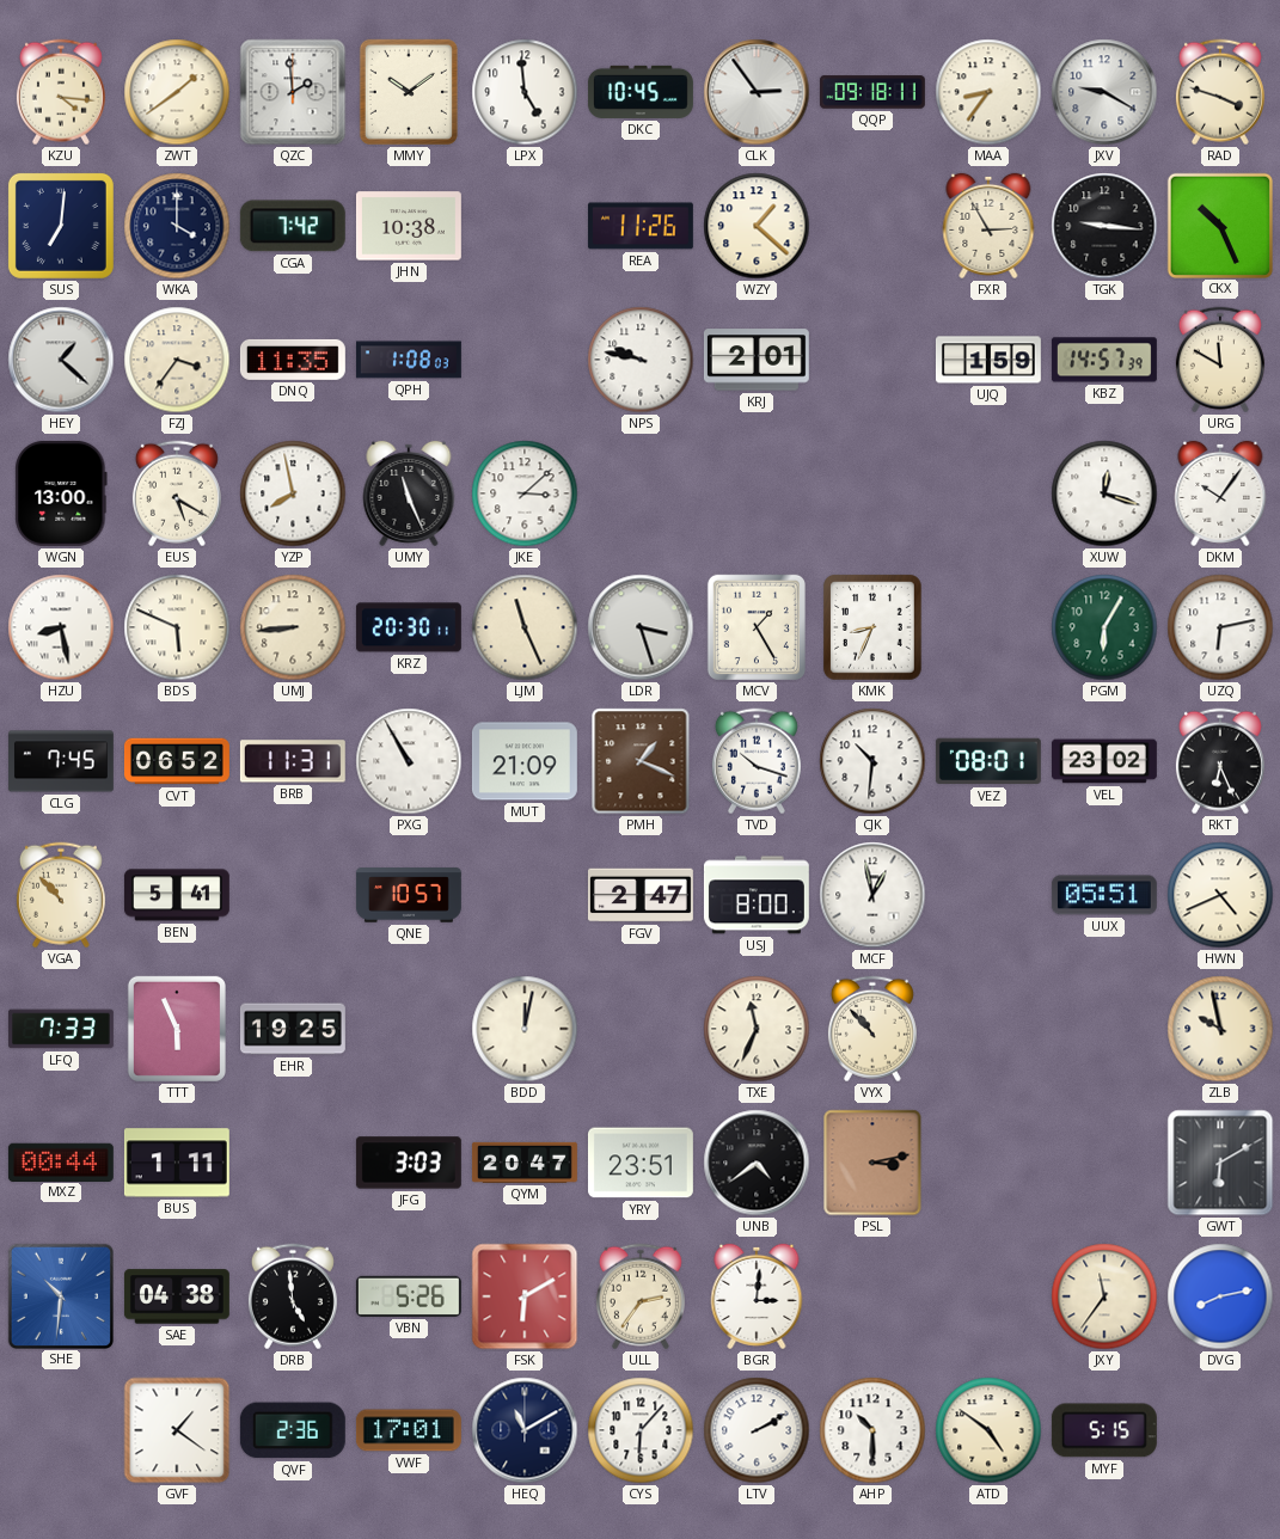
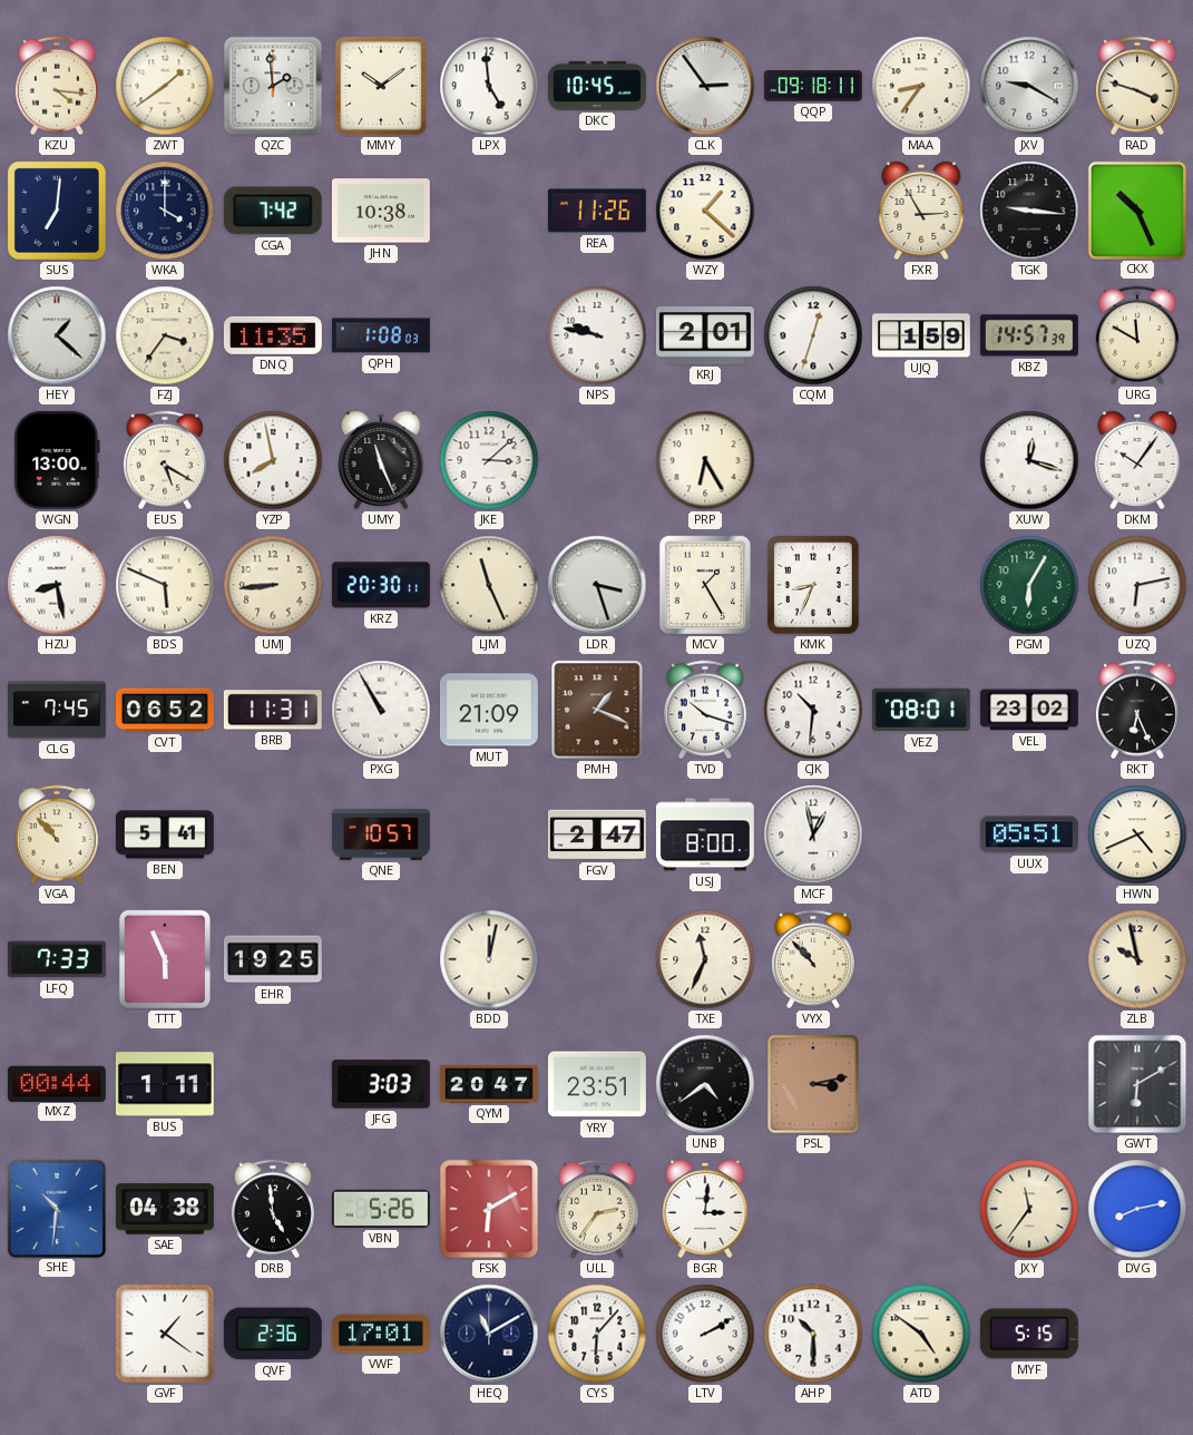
CQM: none -> 12:33 (813, 335)
PRP: none -> 6:25 (705, 460)
